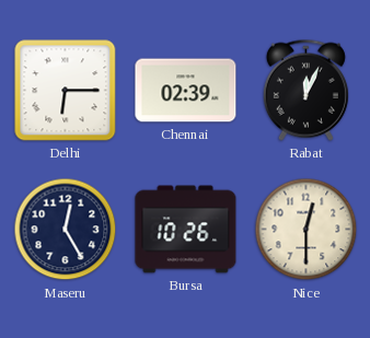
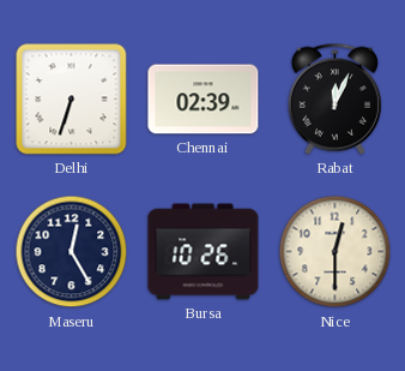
Delhi: 6:15 -> 6:33 (72, 100)
